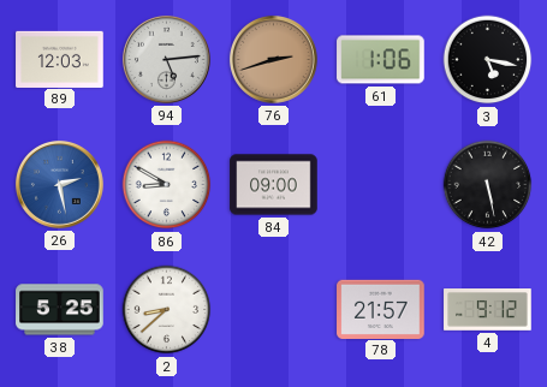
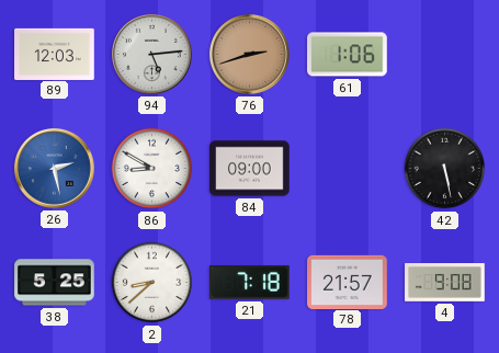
3: 5:17 -> none (488, 60)
21: none -> 7:18 (250, 283)
4: 9:12 -> 9:08 (445, 283)
